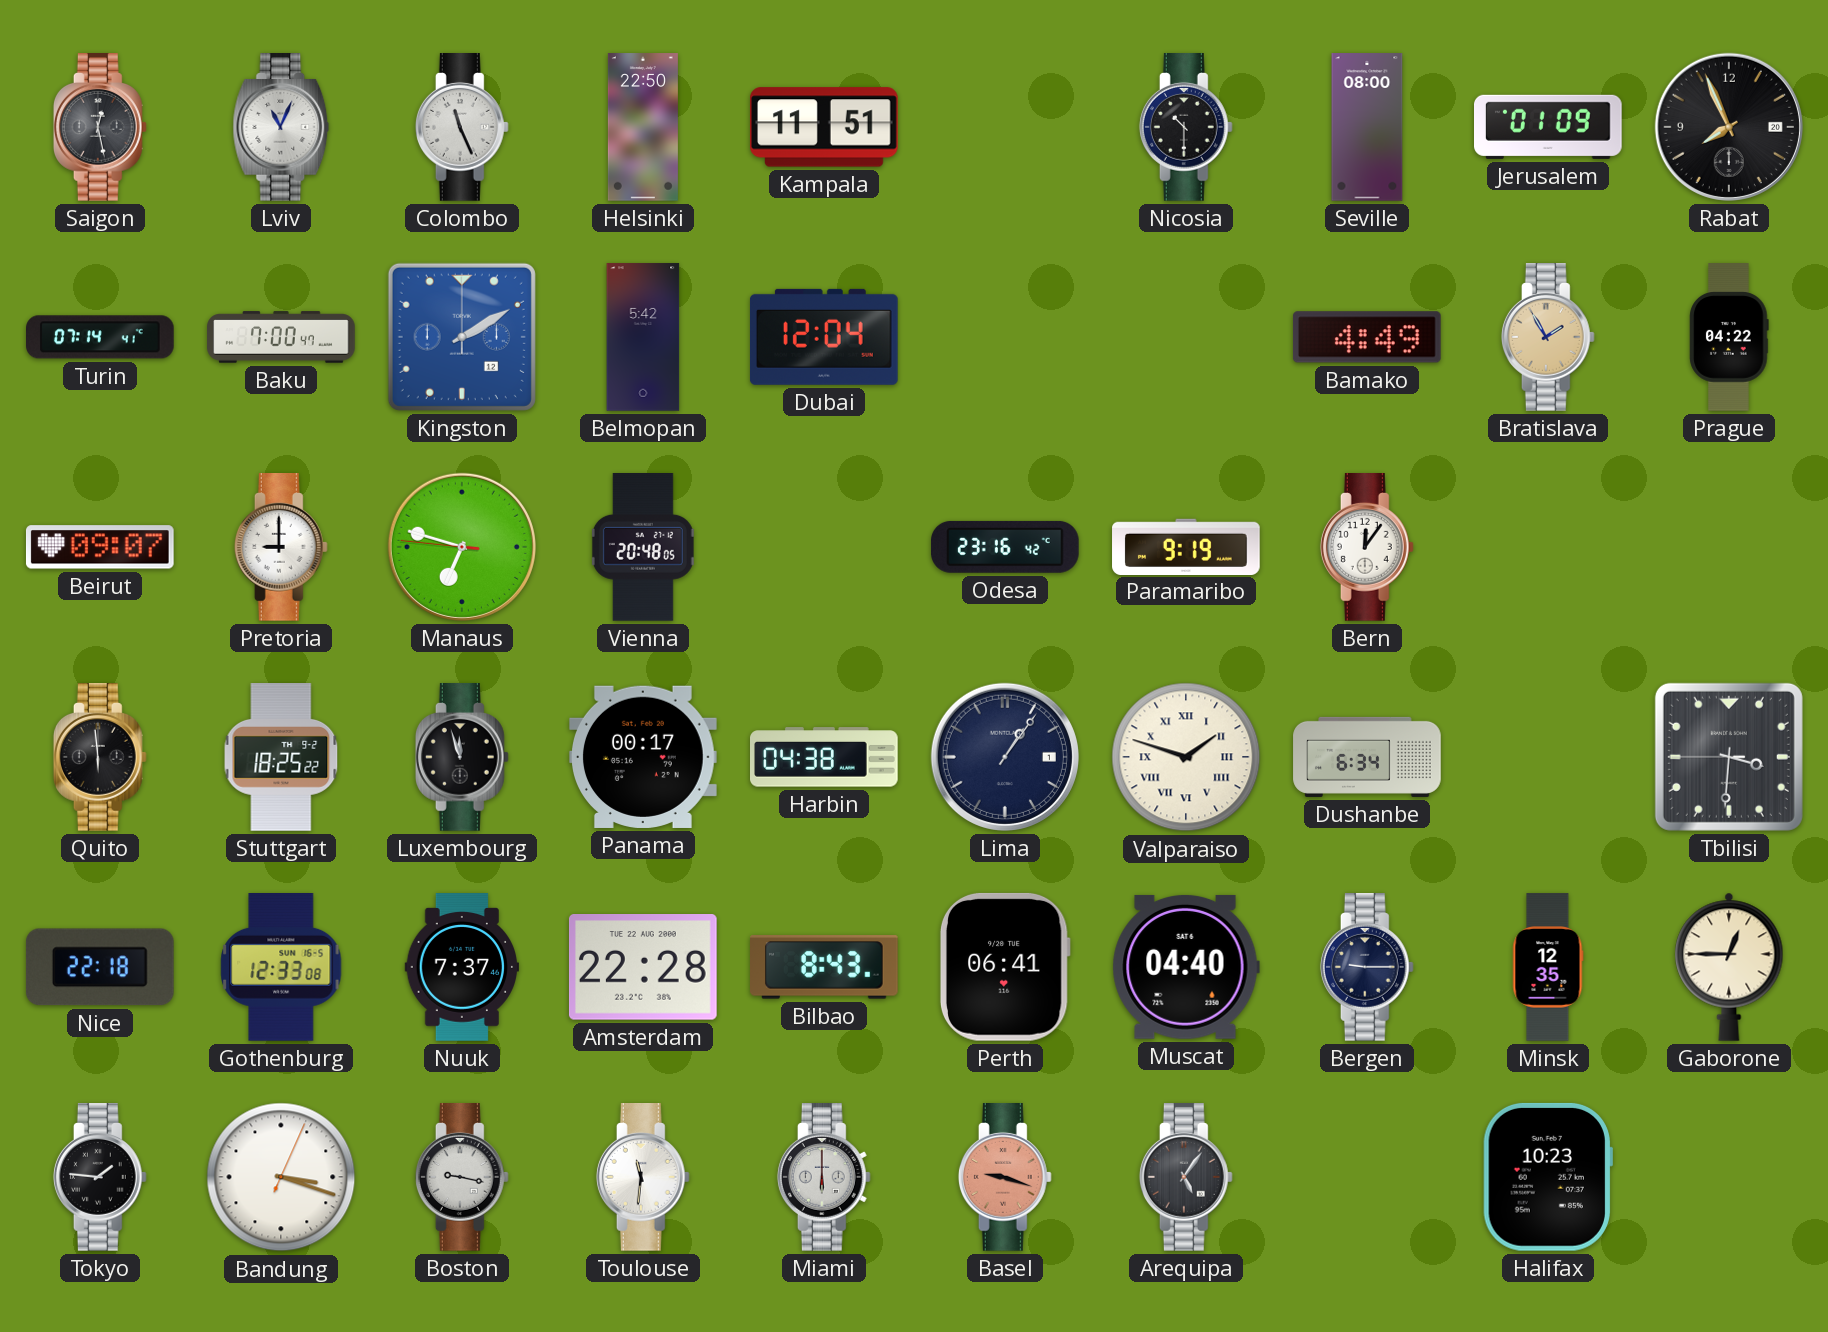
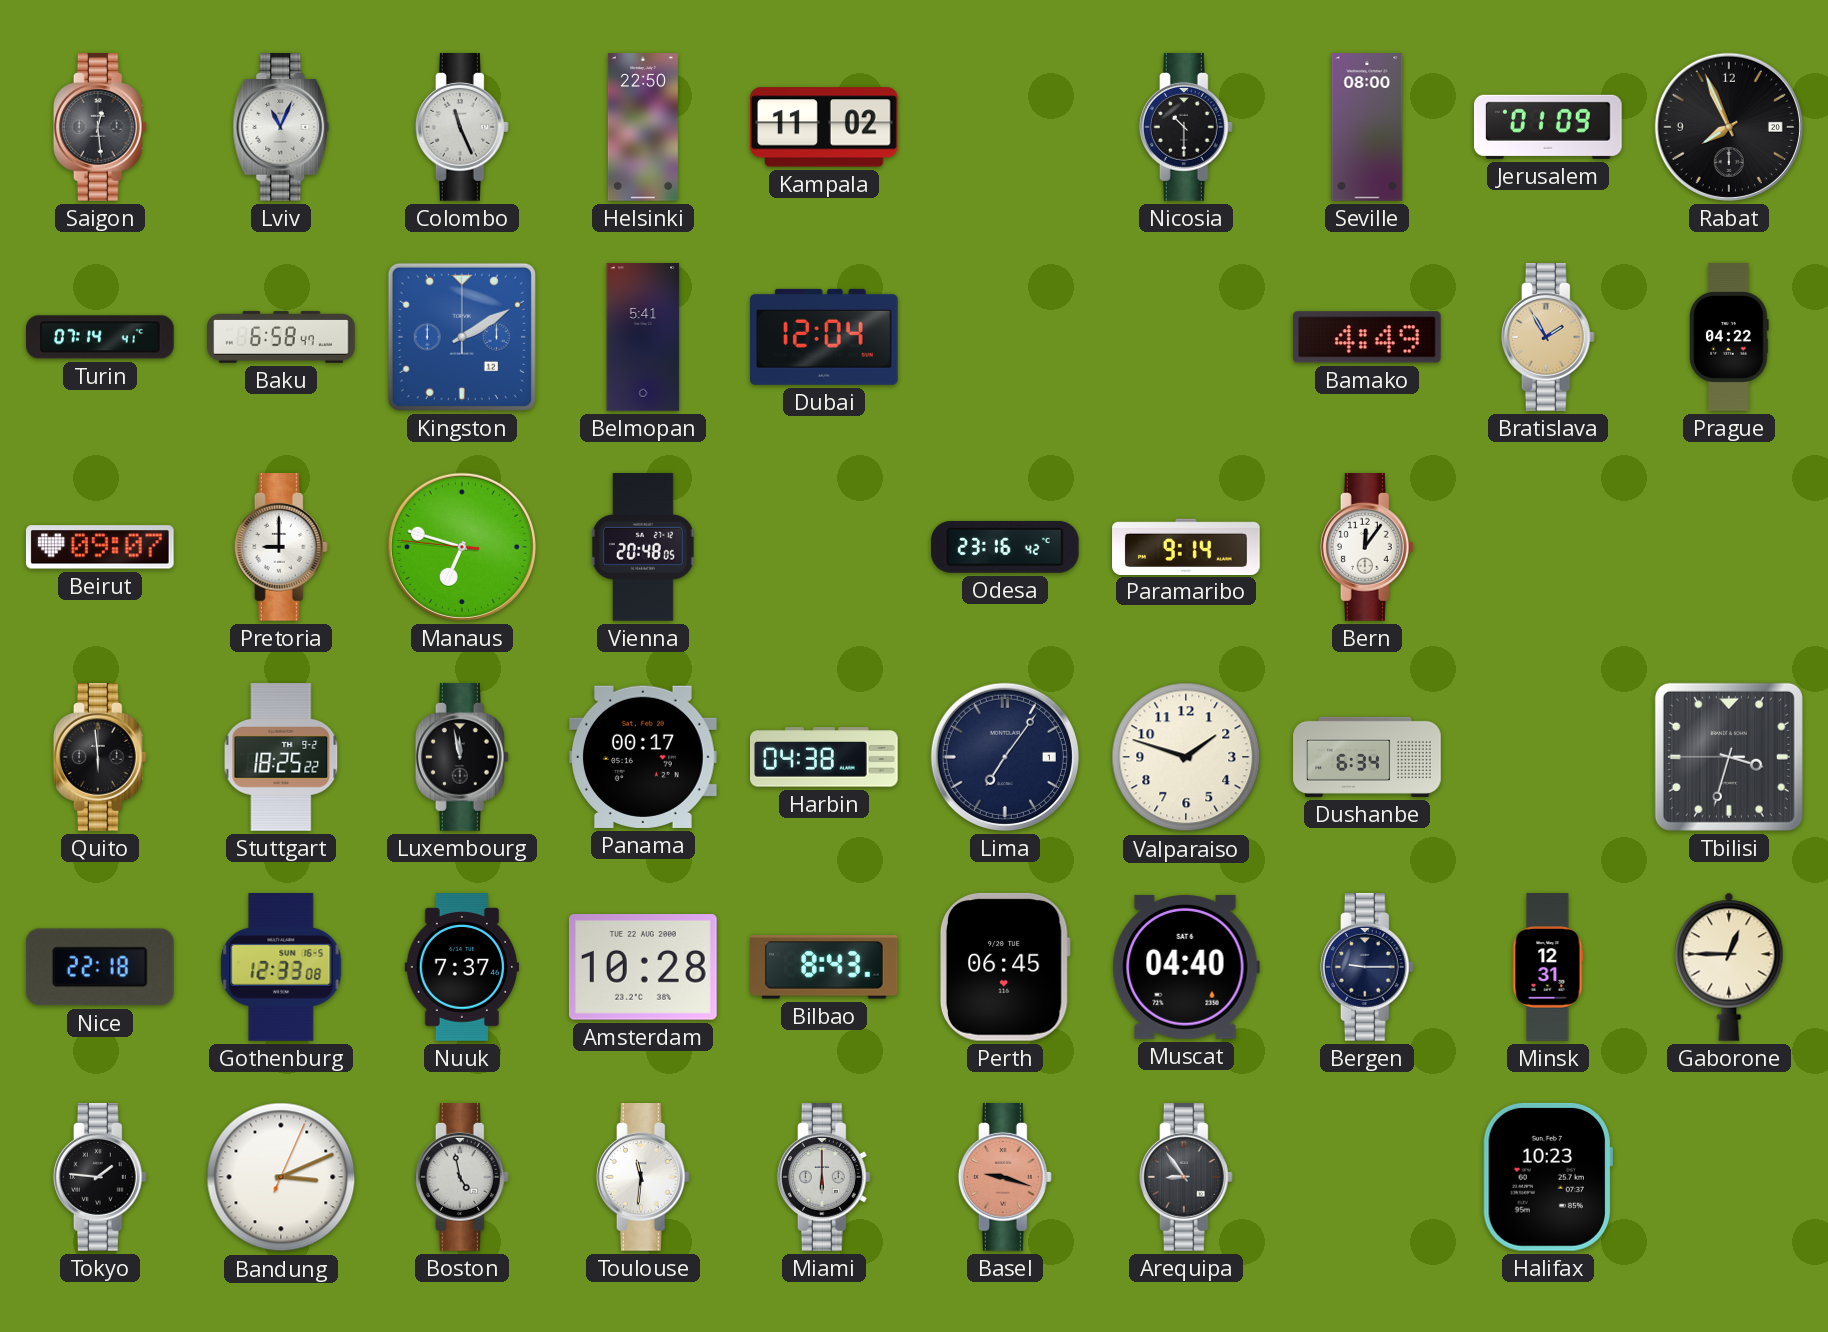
Saigon: 12:28 -> 12:29 (100, 128)
Kampala: 11:51 -> 11:02 (825, 127)
Baku: 7:00 -> 6:58 (281, 337)
Belmopan: 5:42 -> 5:41 (643, 337)
Paramaribo: 9:19 -> 9:14 (1186, 546)
Luxembourg: 11:57 -> 11:58 (462, 758)
Lima: 1:06 -> 7:06 (1005, 757)
Valparaiso numerals: Roman -> Arabic (1186, 757)
Tbilisi: 3:30 -> 3:32 (1729, 757)
Amsterdam: 22:28 -> 10:28 (643, 967)
Perth: 06:41 -> 06:45 (1005, 967)
Minsk: 12:35 -> 12:31 (1548, 967)
Bandung: 3:18 -> 3:11 (281, 1177)
Boston: 9:17 -> 4:58 (462, 1178)
Arequipa: 5:06 -> 8:54 (1186, 1178)
